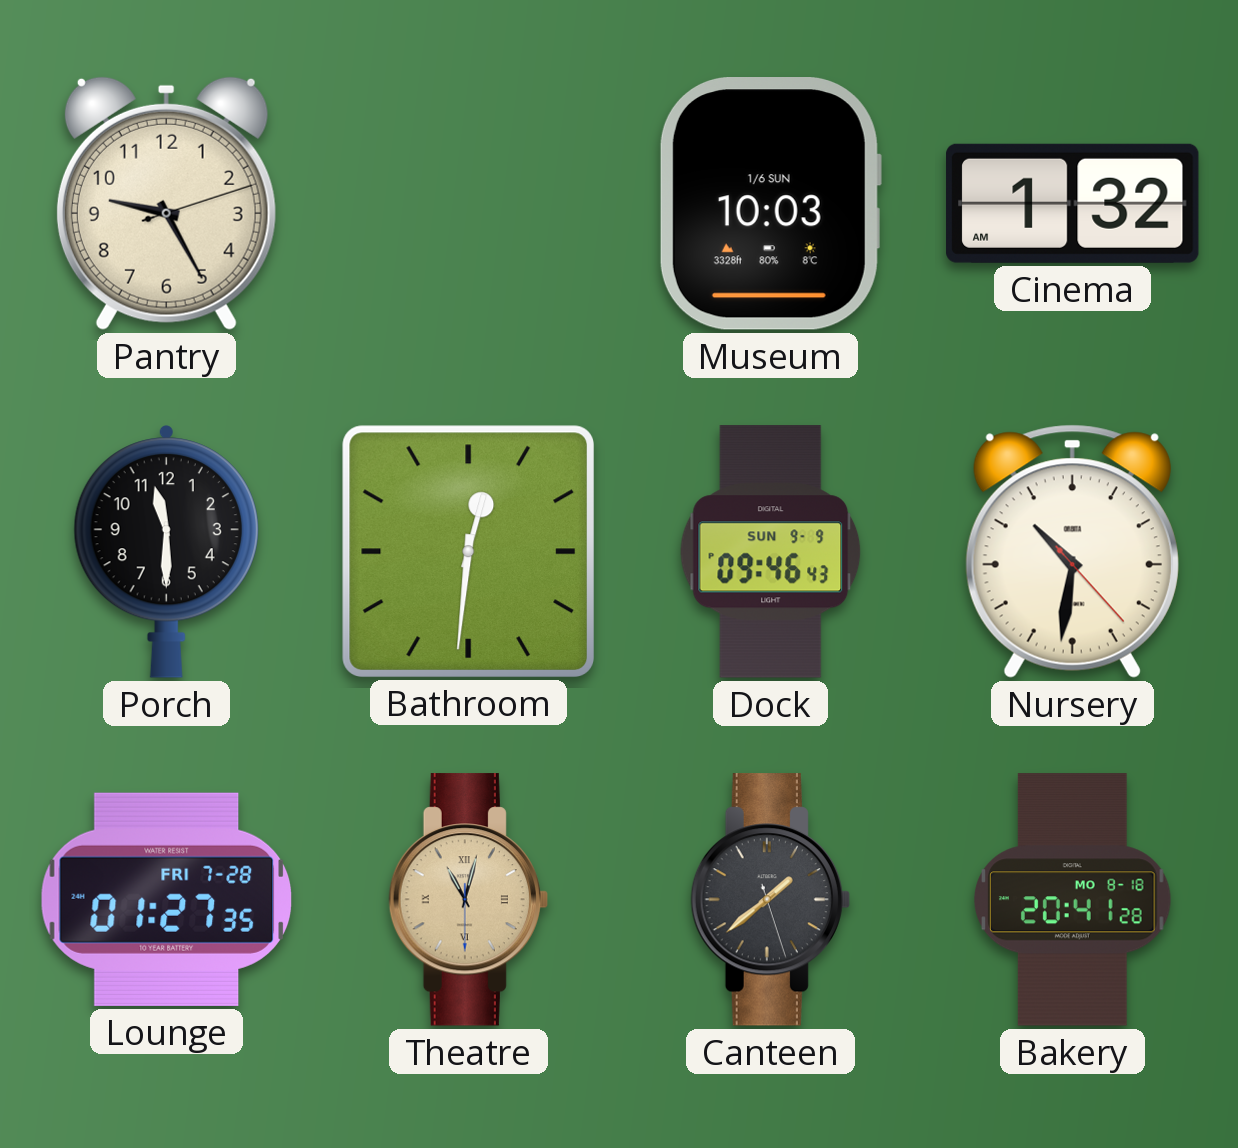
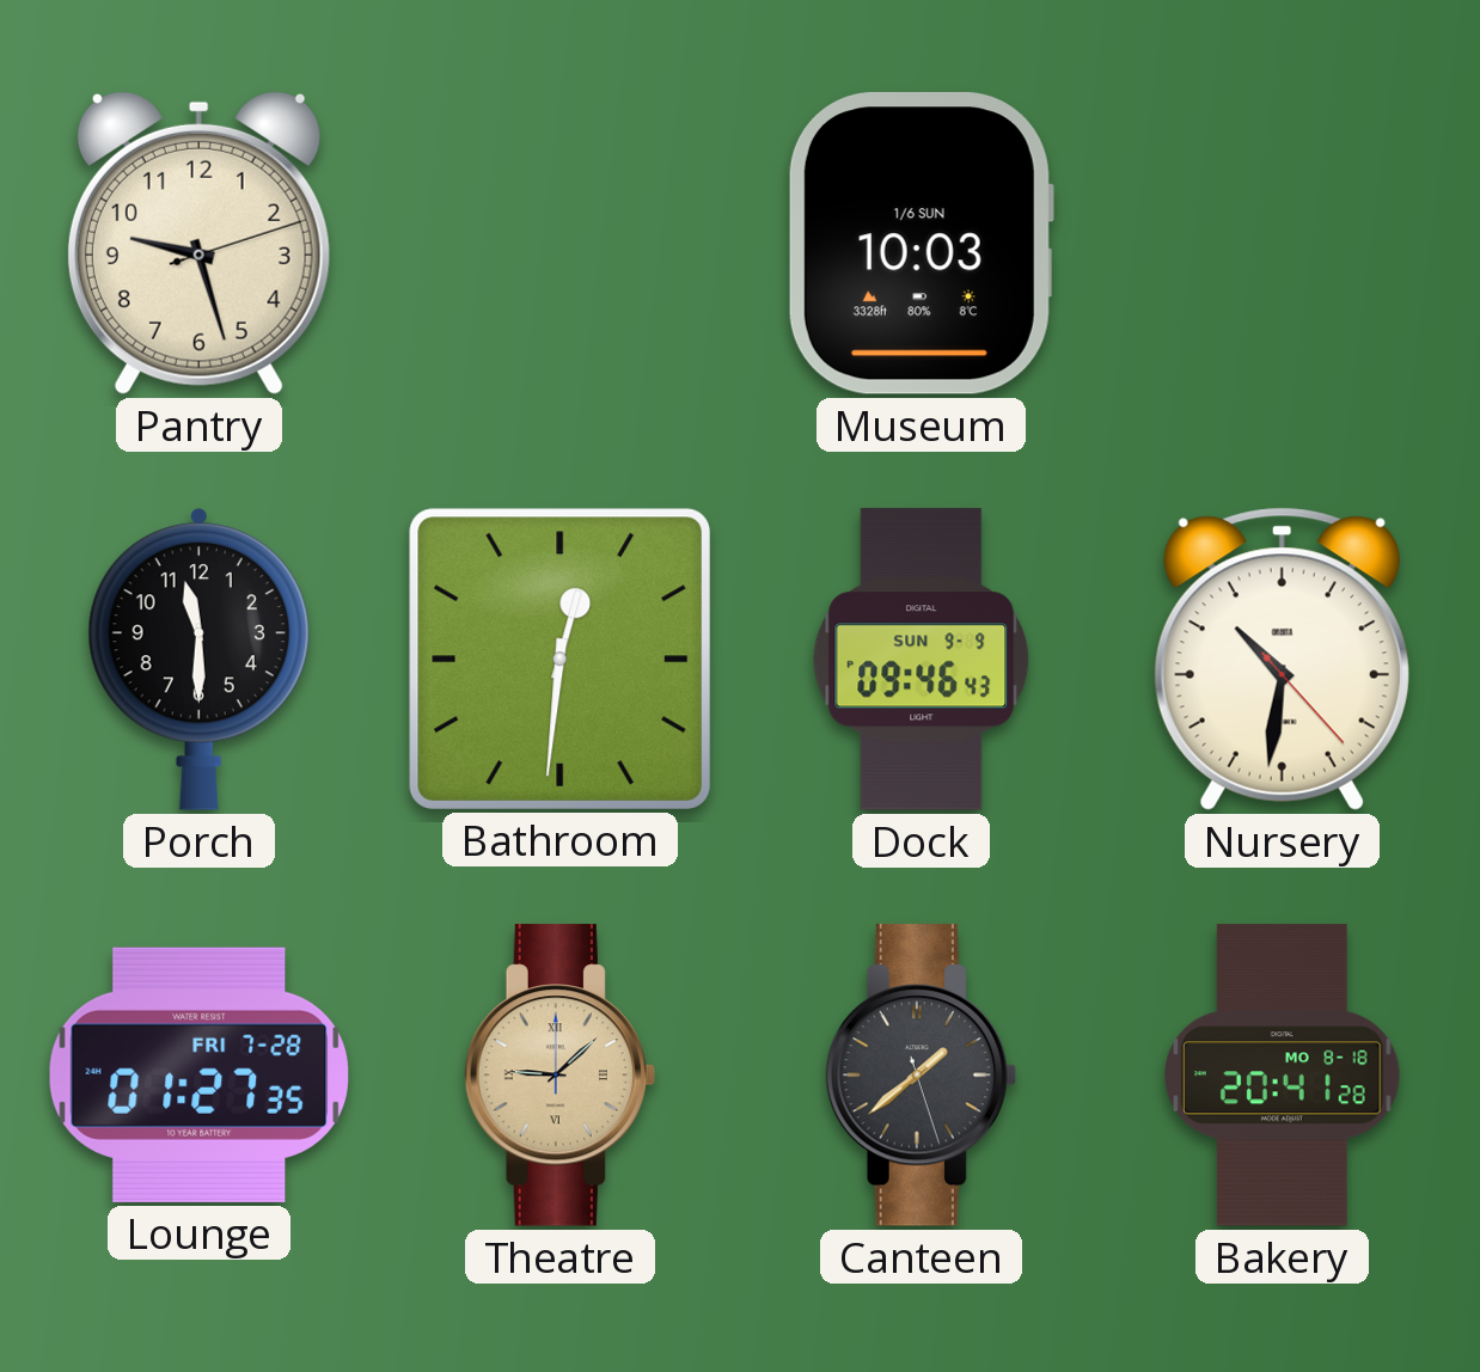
Pantry: 9:25 -> 9:27 (198, 243)
Cinema: 1:32 -> none (1073, 203)
Theatre: 11:02 -> 9:08 (559, 1076)
